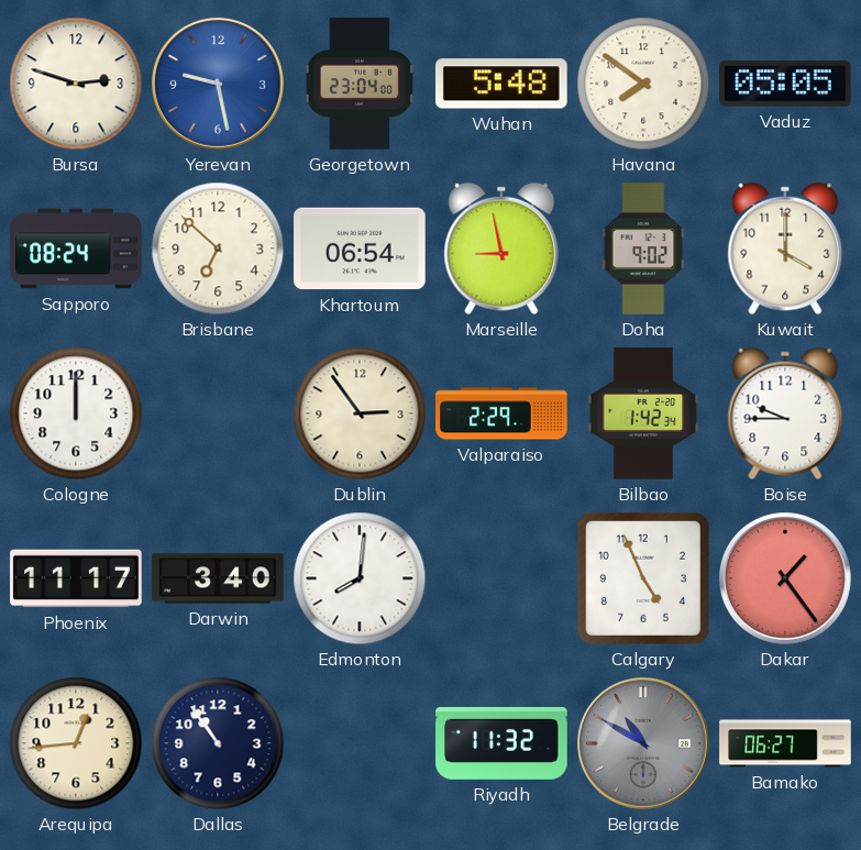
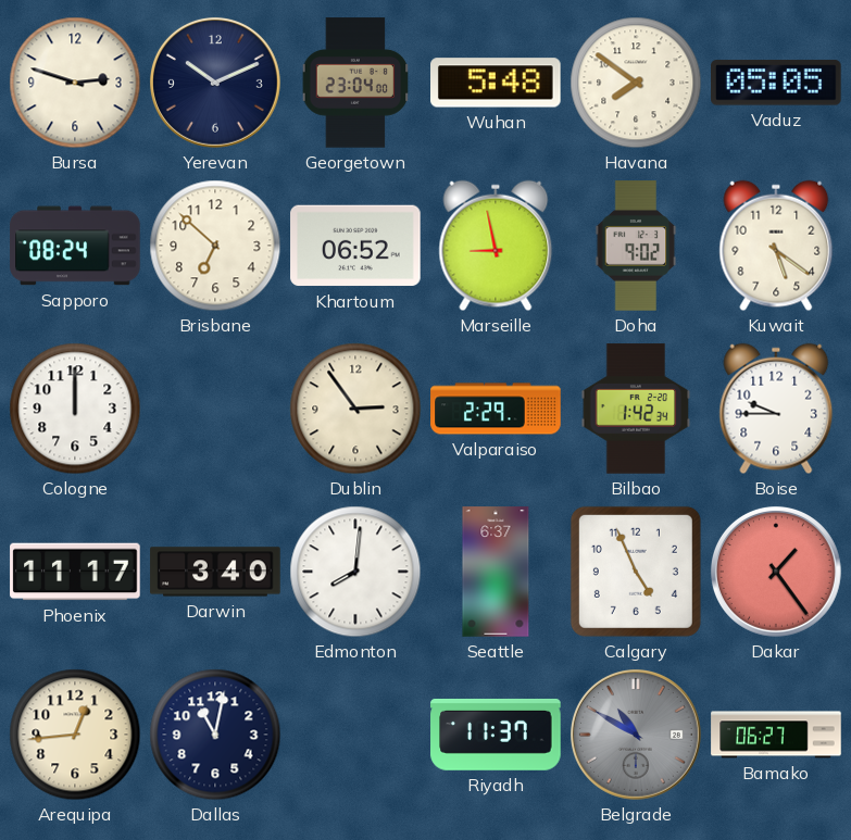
Yerevan: 9:28 -> 10:11 (215, 83)
Yerevan dial: blue -> navy (215, 83)
Khartoum: 06:54 -> 06:52 (355, 246)
Kuwait: 4:00 -> 5:21 (776, 246)
Seattle: none -> 6:37 (496, 572)
Dallas: 10:54 -> 11:02 (215, 735)
Riyadh: 11:32 -> 11:37 (496, 735)
